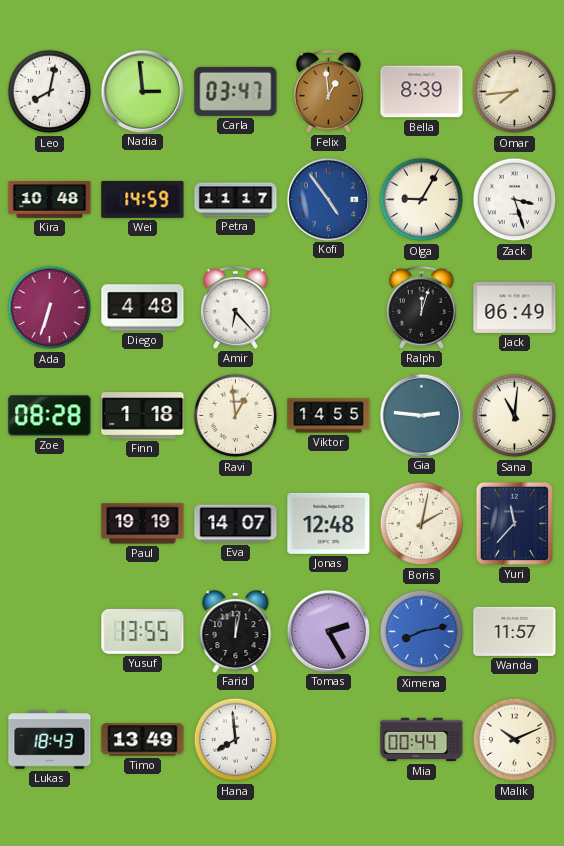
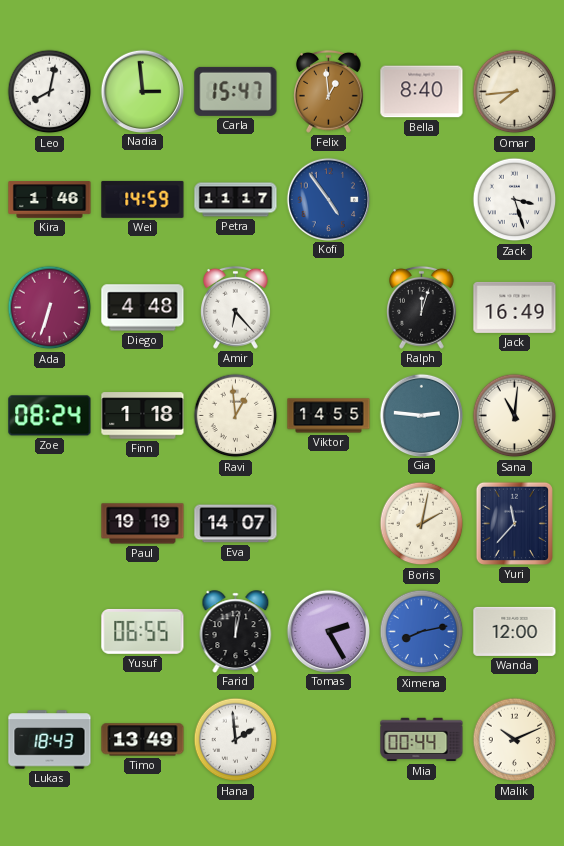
Carla: 03:47 -> 15:47 (236, 91)
Bella: 8:39 -> 8:40 (422, 92)
Kira: 10:48 -> 1:46 (50, 200)
Olga: 9:05 -> none (422, 200)
Jack: 06:49 -> 16:49 (515, 307)
Zoe: 08:28 -> 08:24 (50, 416)
Jonas: 12:48 -> none (329, 523)
Yusuf: 13:55 -> 06:55 (143, 631)
Wanda: 11:57 -> 12:00 (515, 631)
Hana: 7:59 -> 1:59 (236, 740)
